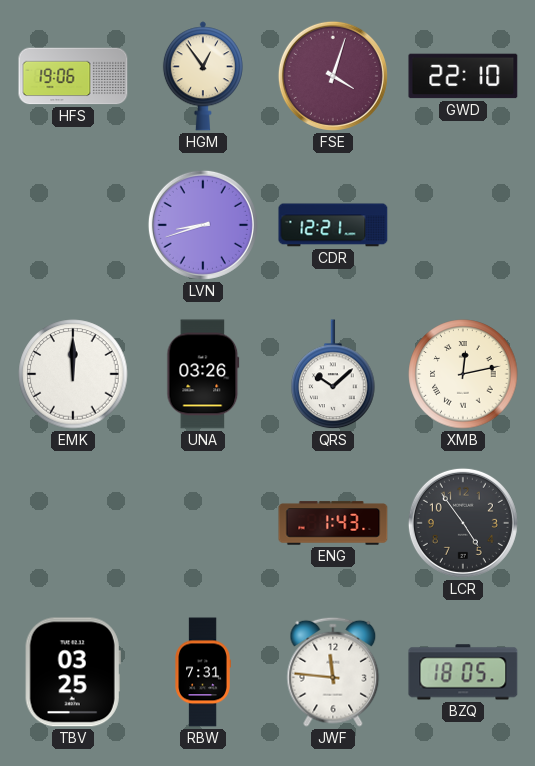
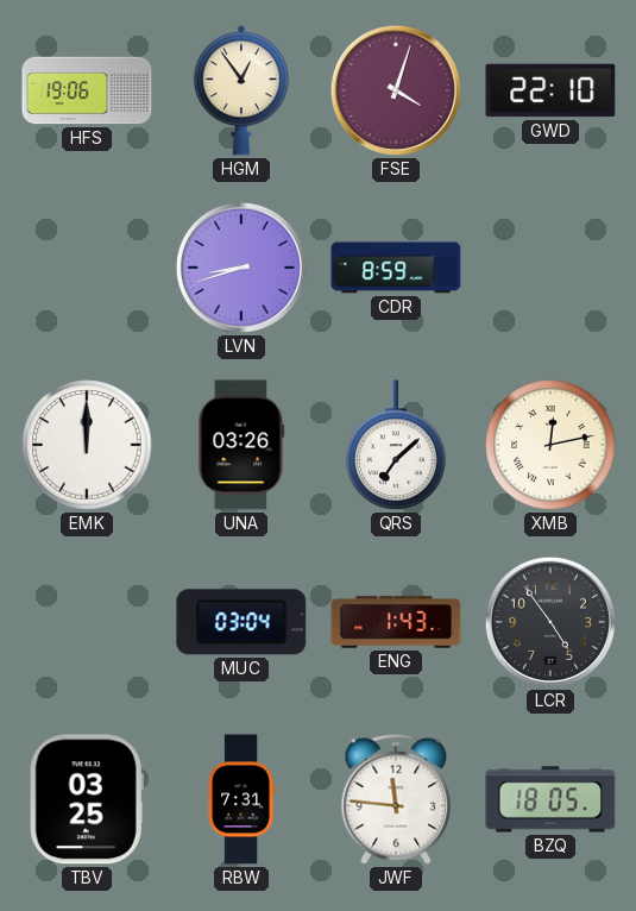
CDR: 12:21 -> 8:59 (396, 268)
QRS: 10:08 -> 7:08 (396, 446)
MUC: none -> 03:04 (241, 622)
